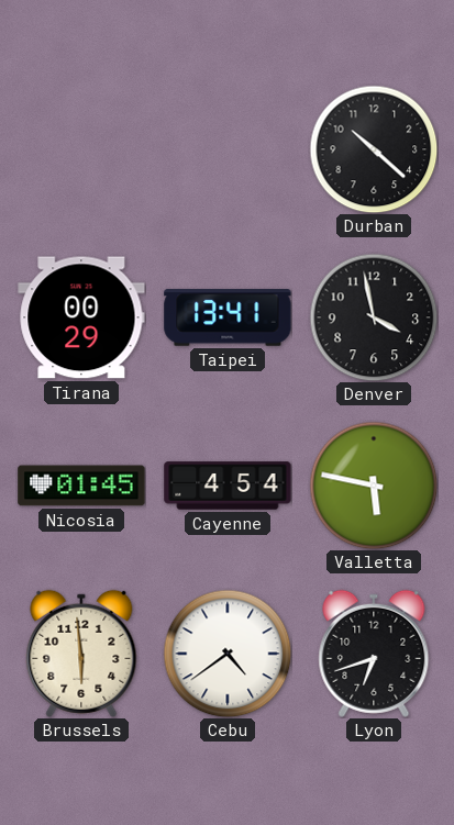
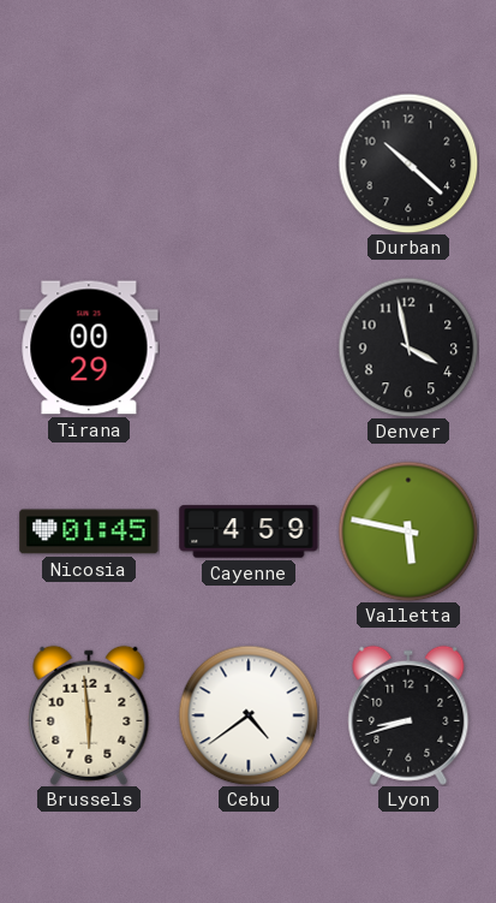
Taipei: 13:41 -> none (228, 317)
Cayenne: 4:54 -> 4:59 (249, 531)
Lyon: 6:42 -> 8:42 (408, 715)
